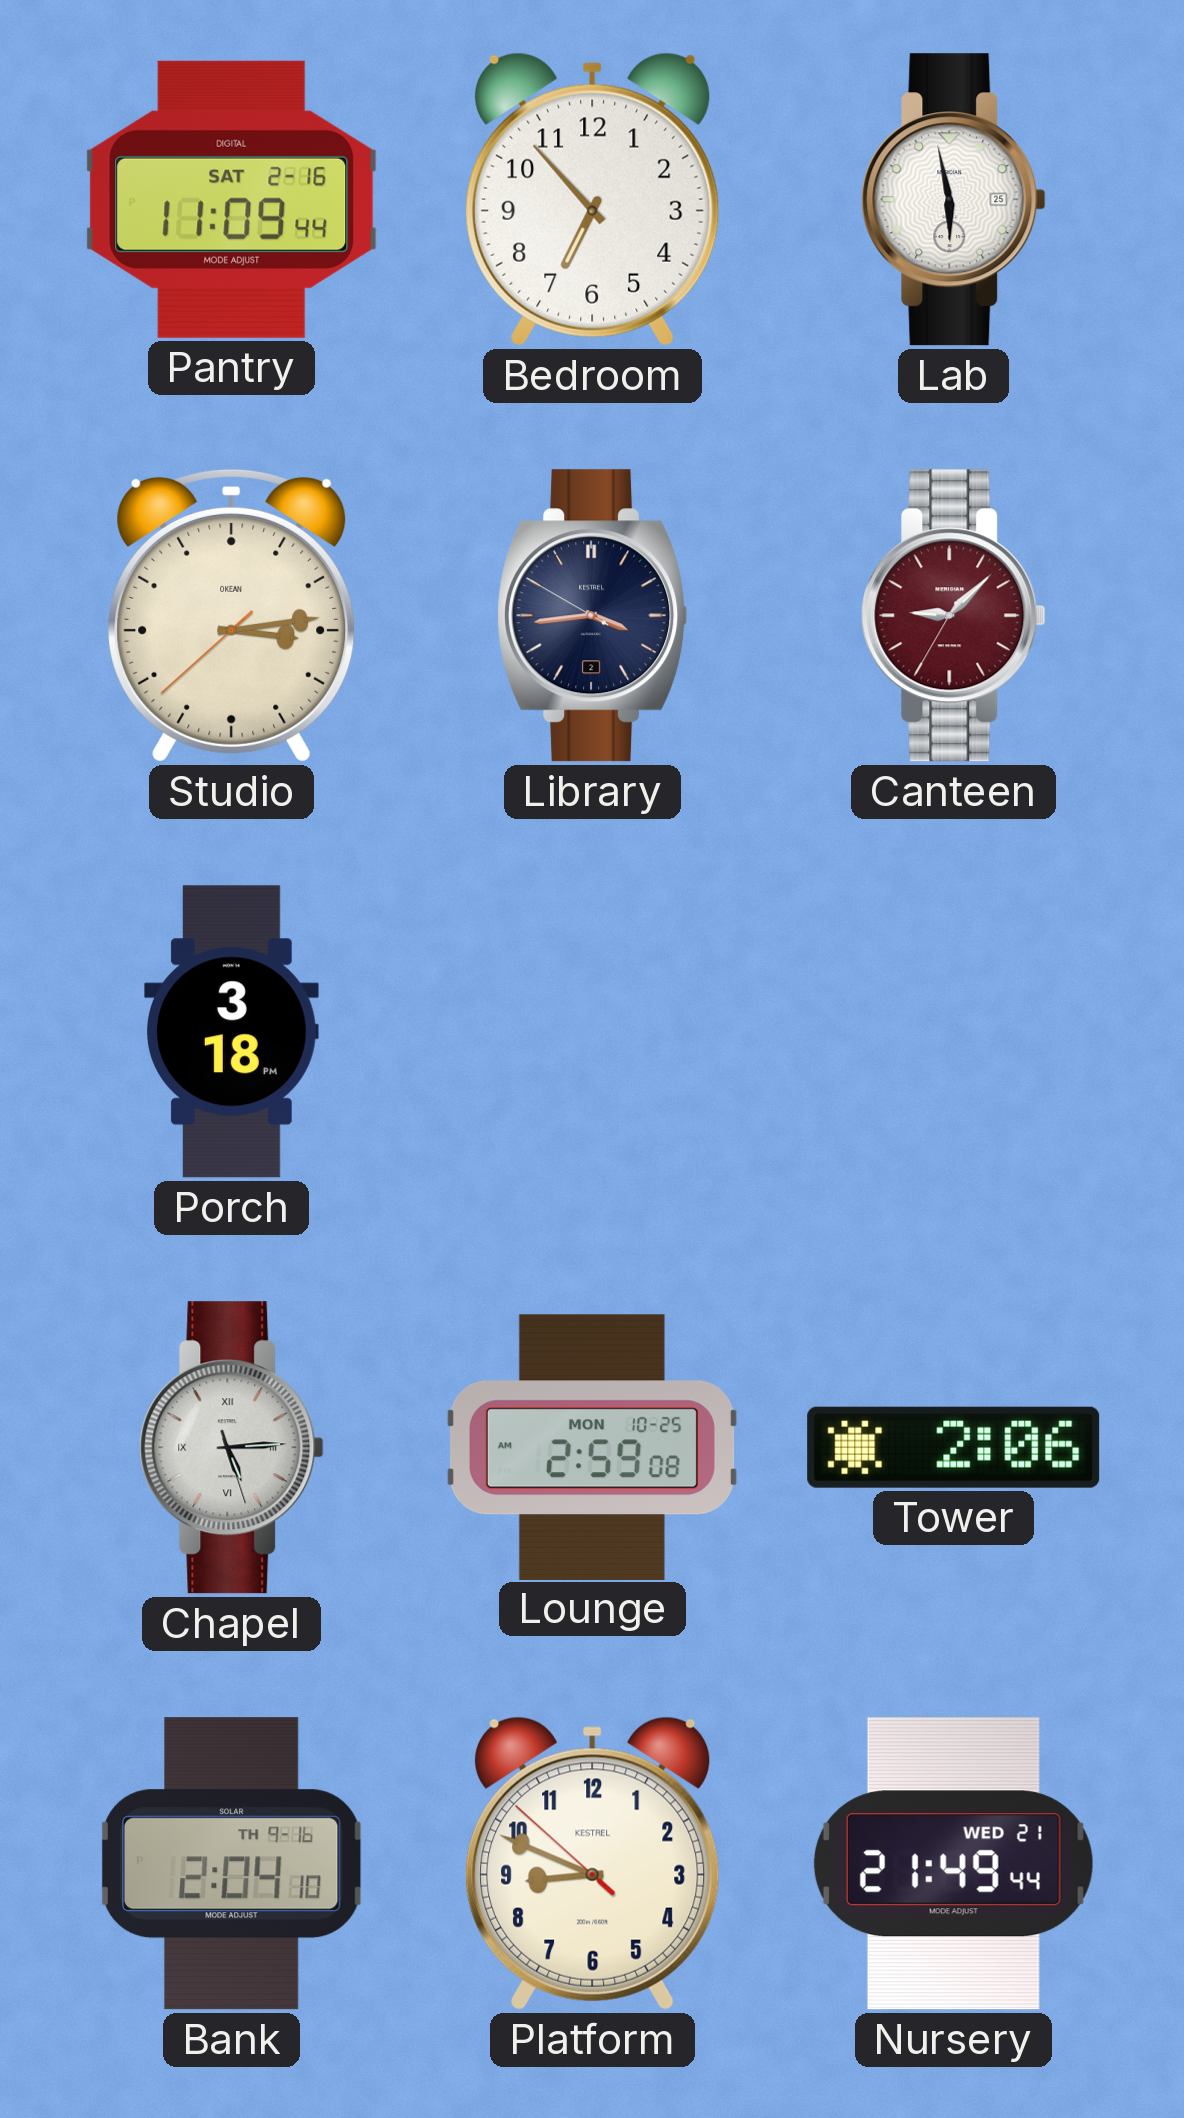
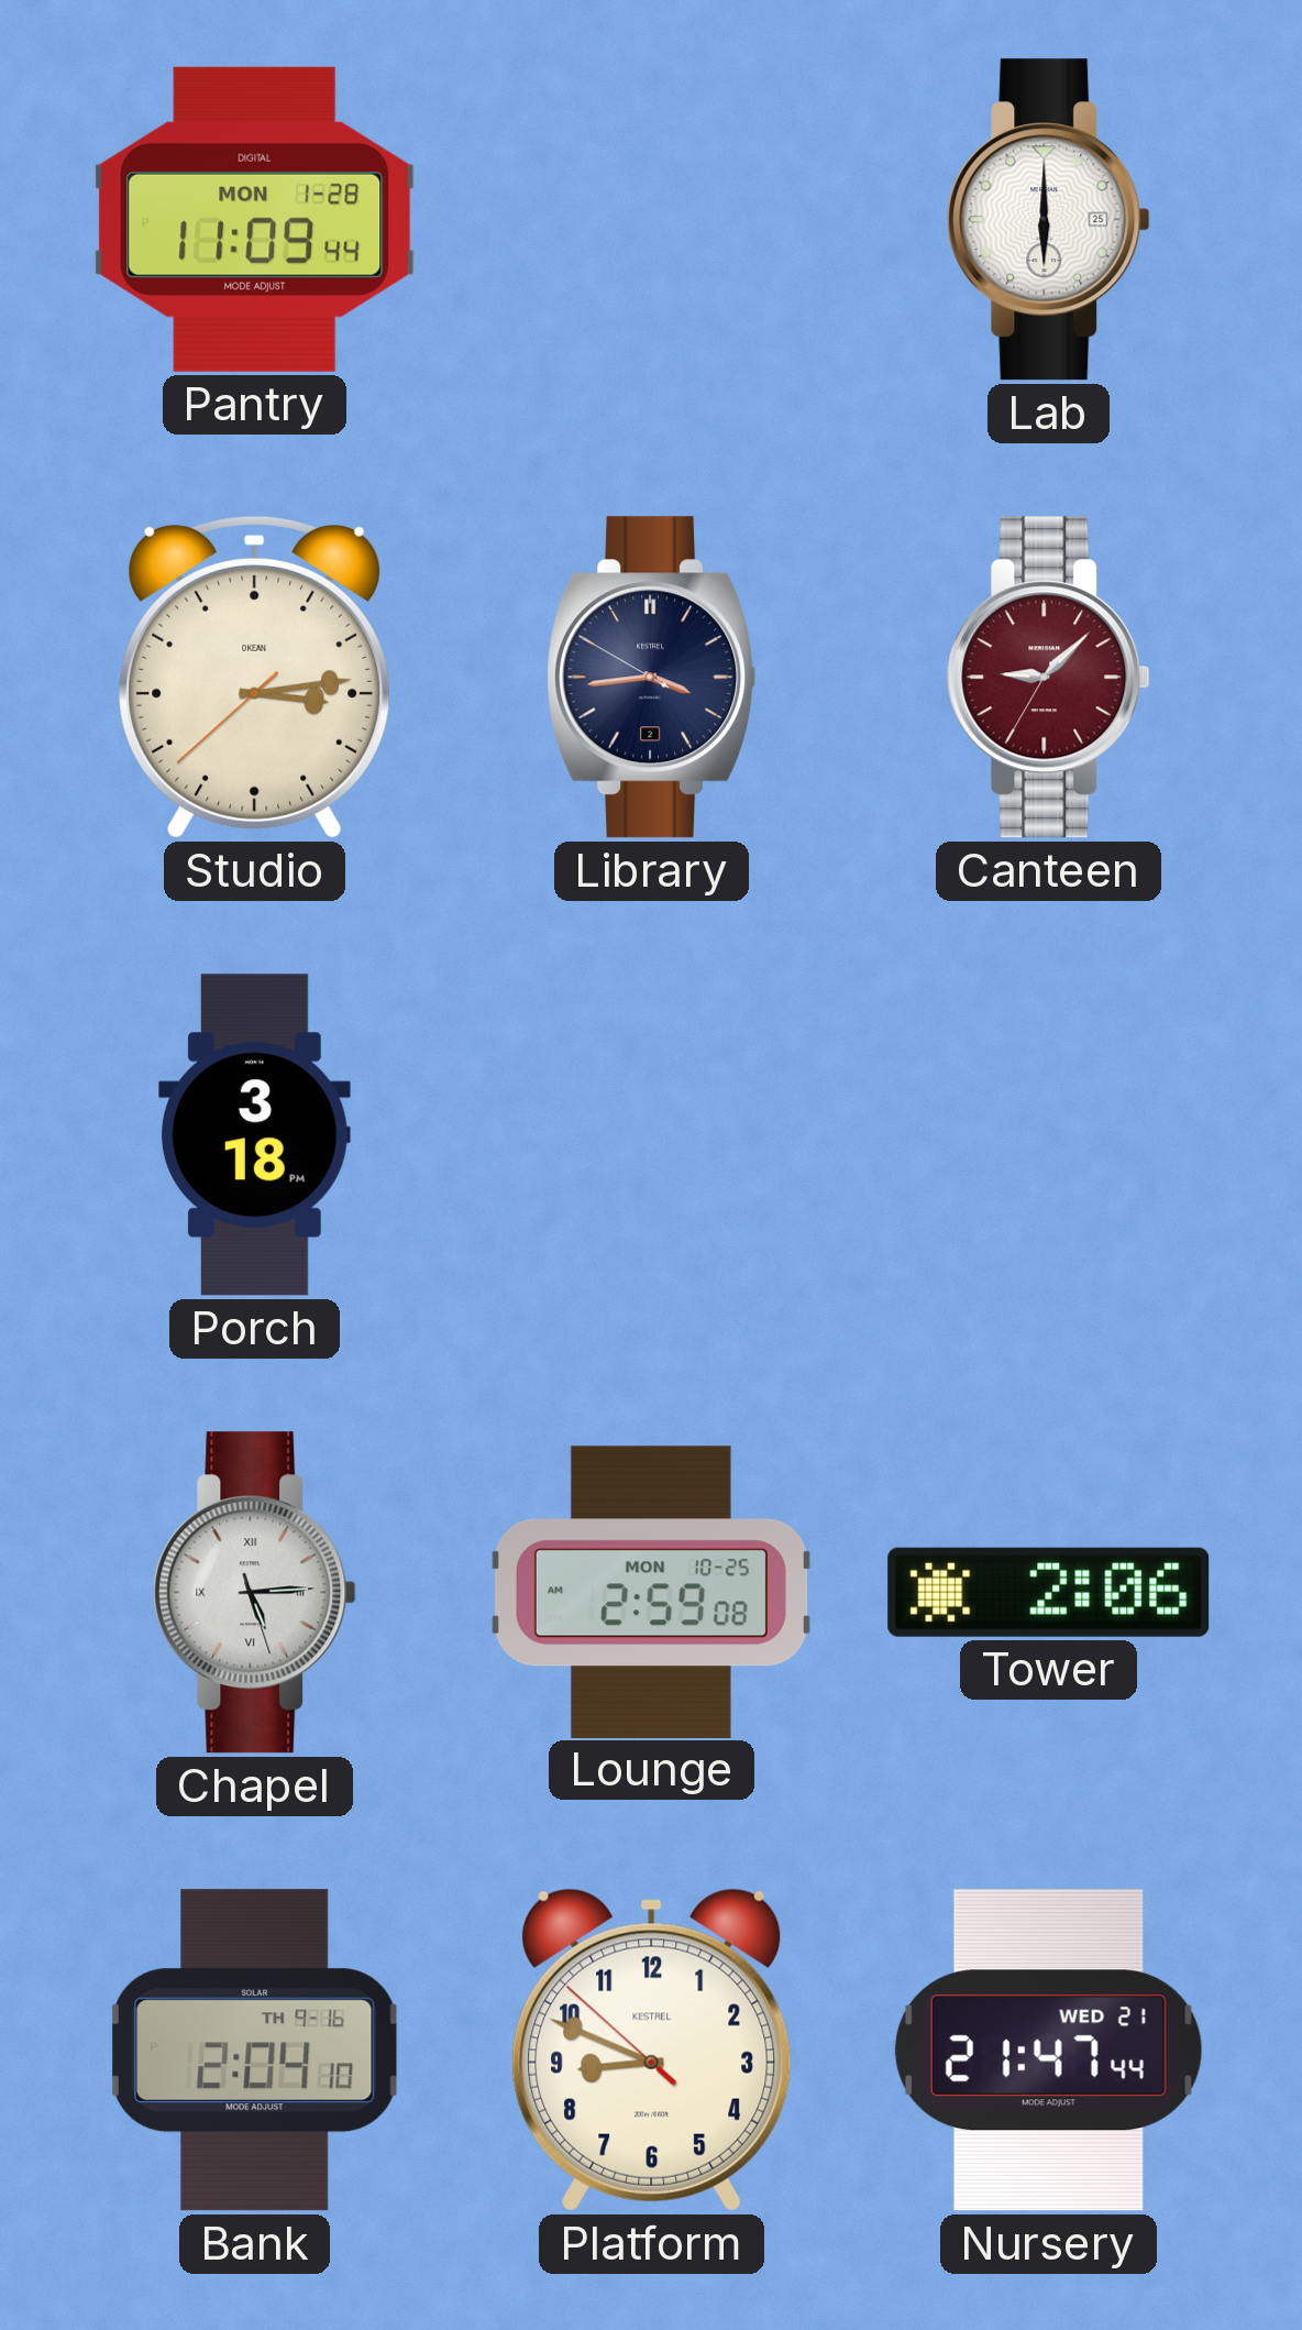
Pantry date: SAT 2-16 -> MON 1-28 (255, 219)
Bedroom: 6:53 -> none (593, 199)
Lab: 5:58 -> 6:00 (1049, 220)
Nursery: 21:49 -> 21:47 (1048, 2051)
